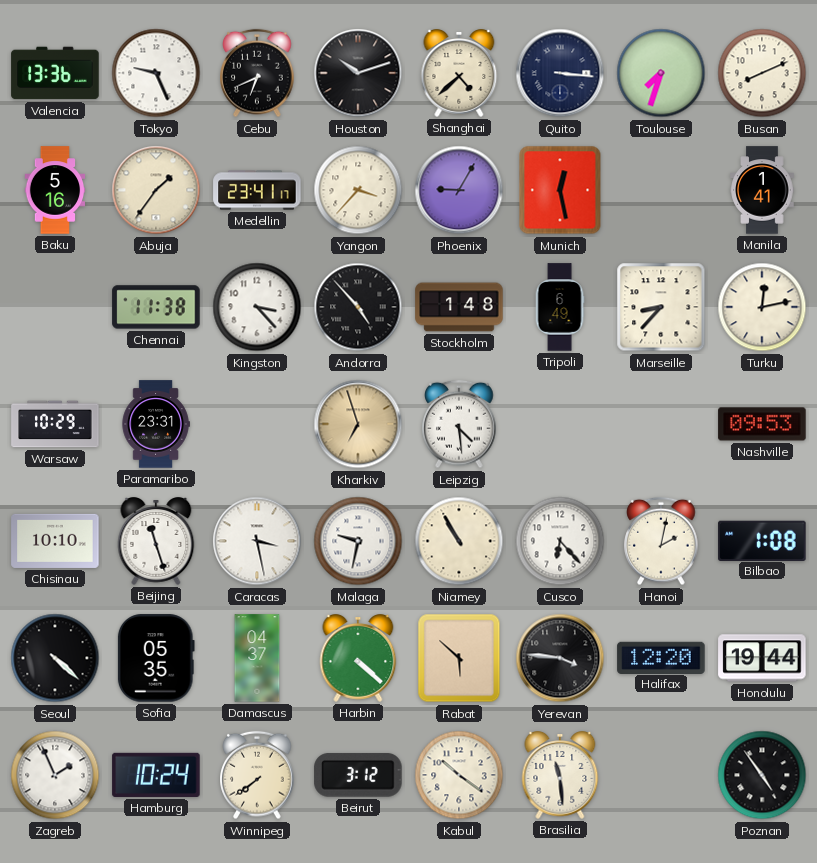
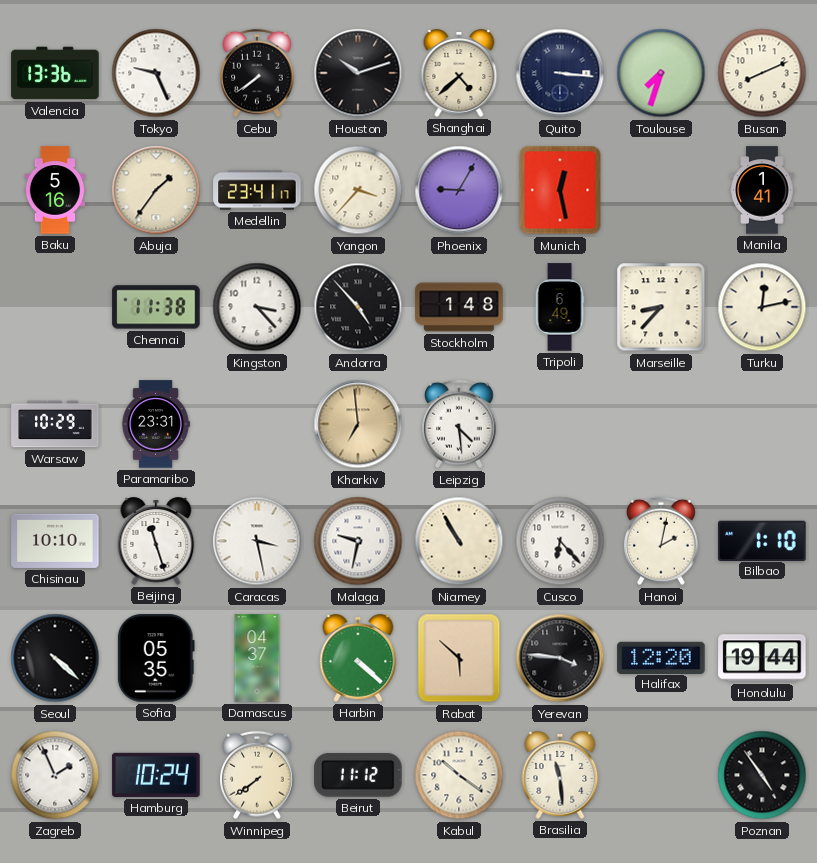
Cebu: 6:41 -> 7:39 (257, 73)
Kharkiv: 6:57 -> 6:59 (358, 424)
Nashville: 09:53 -> none (762, 424)
Bilbao: 1:08 -> 1:10 (762, 540)
Beirut: 3:12 -> 11:12 (358, 775)
